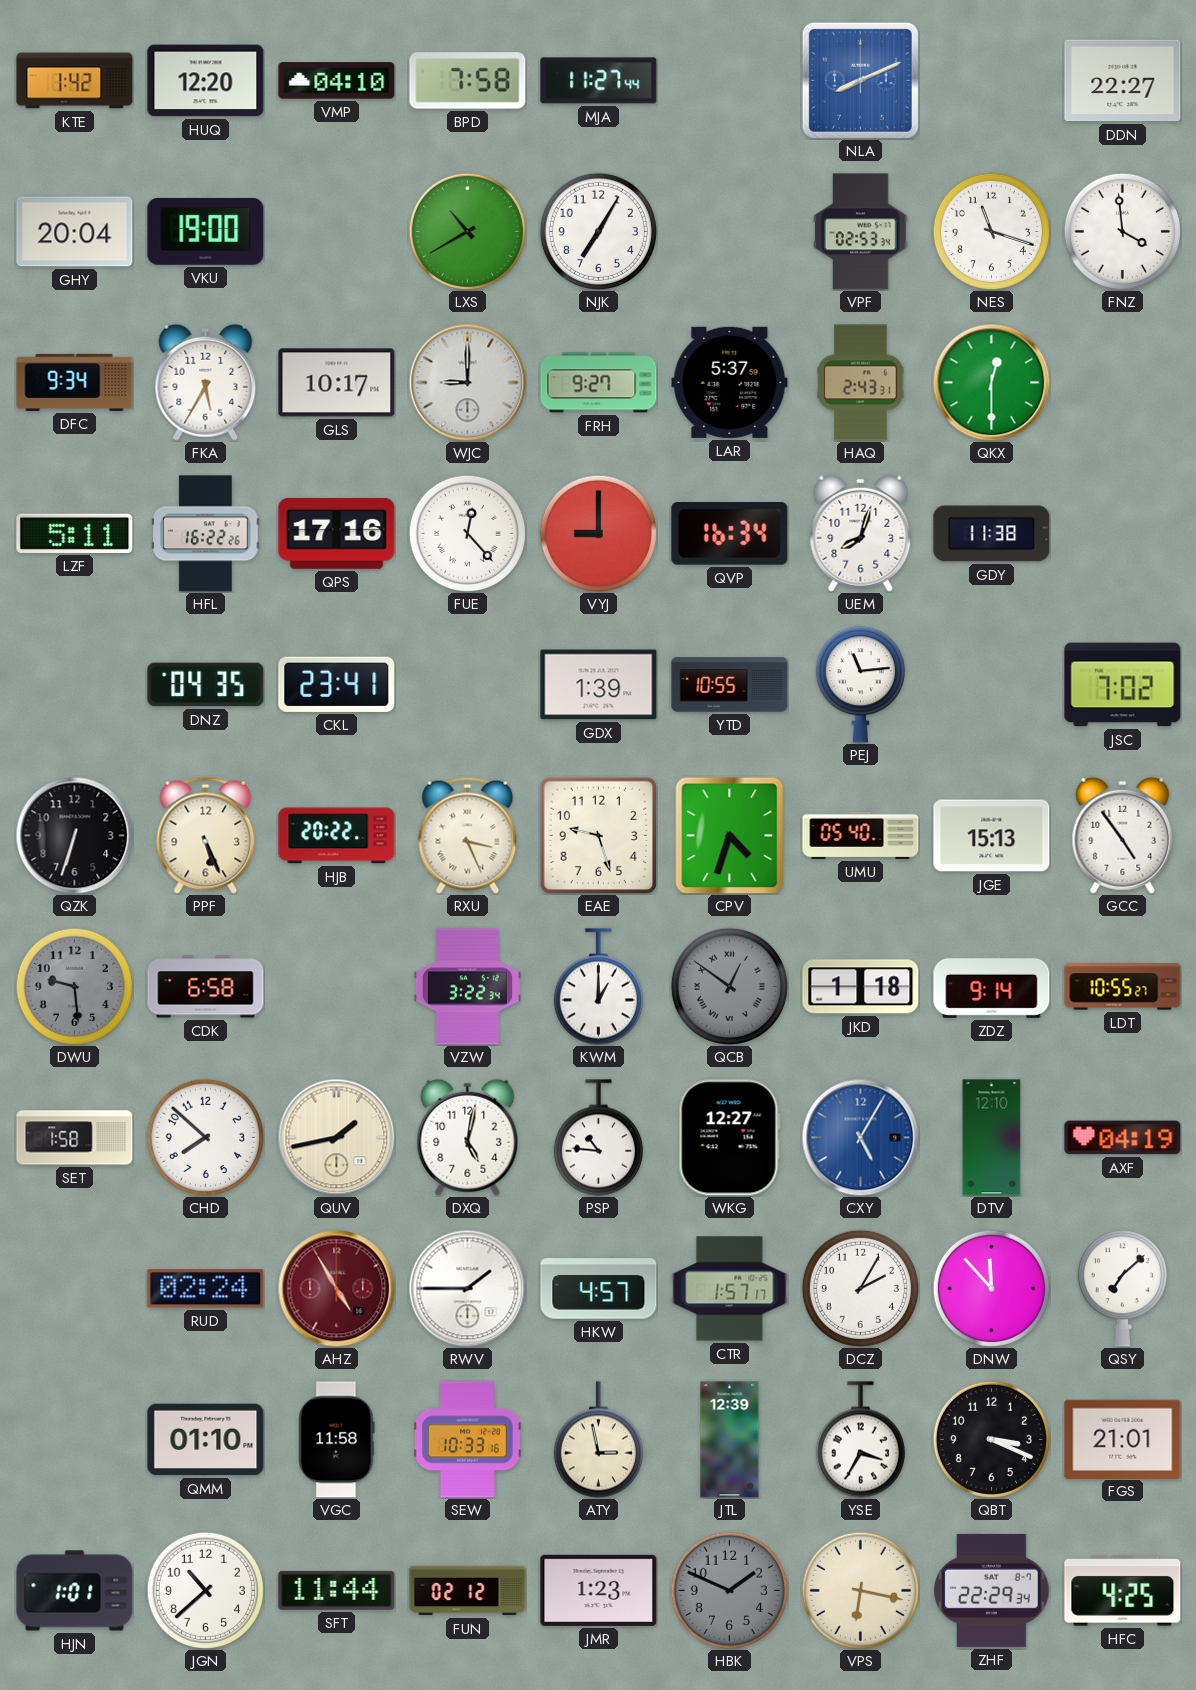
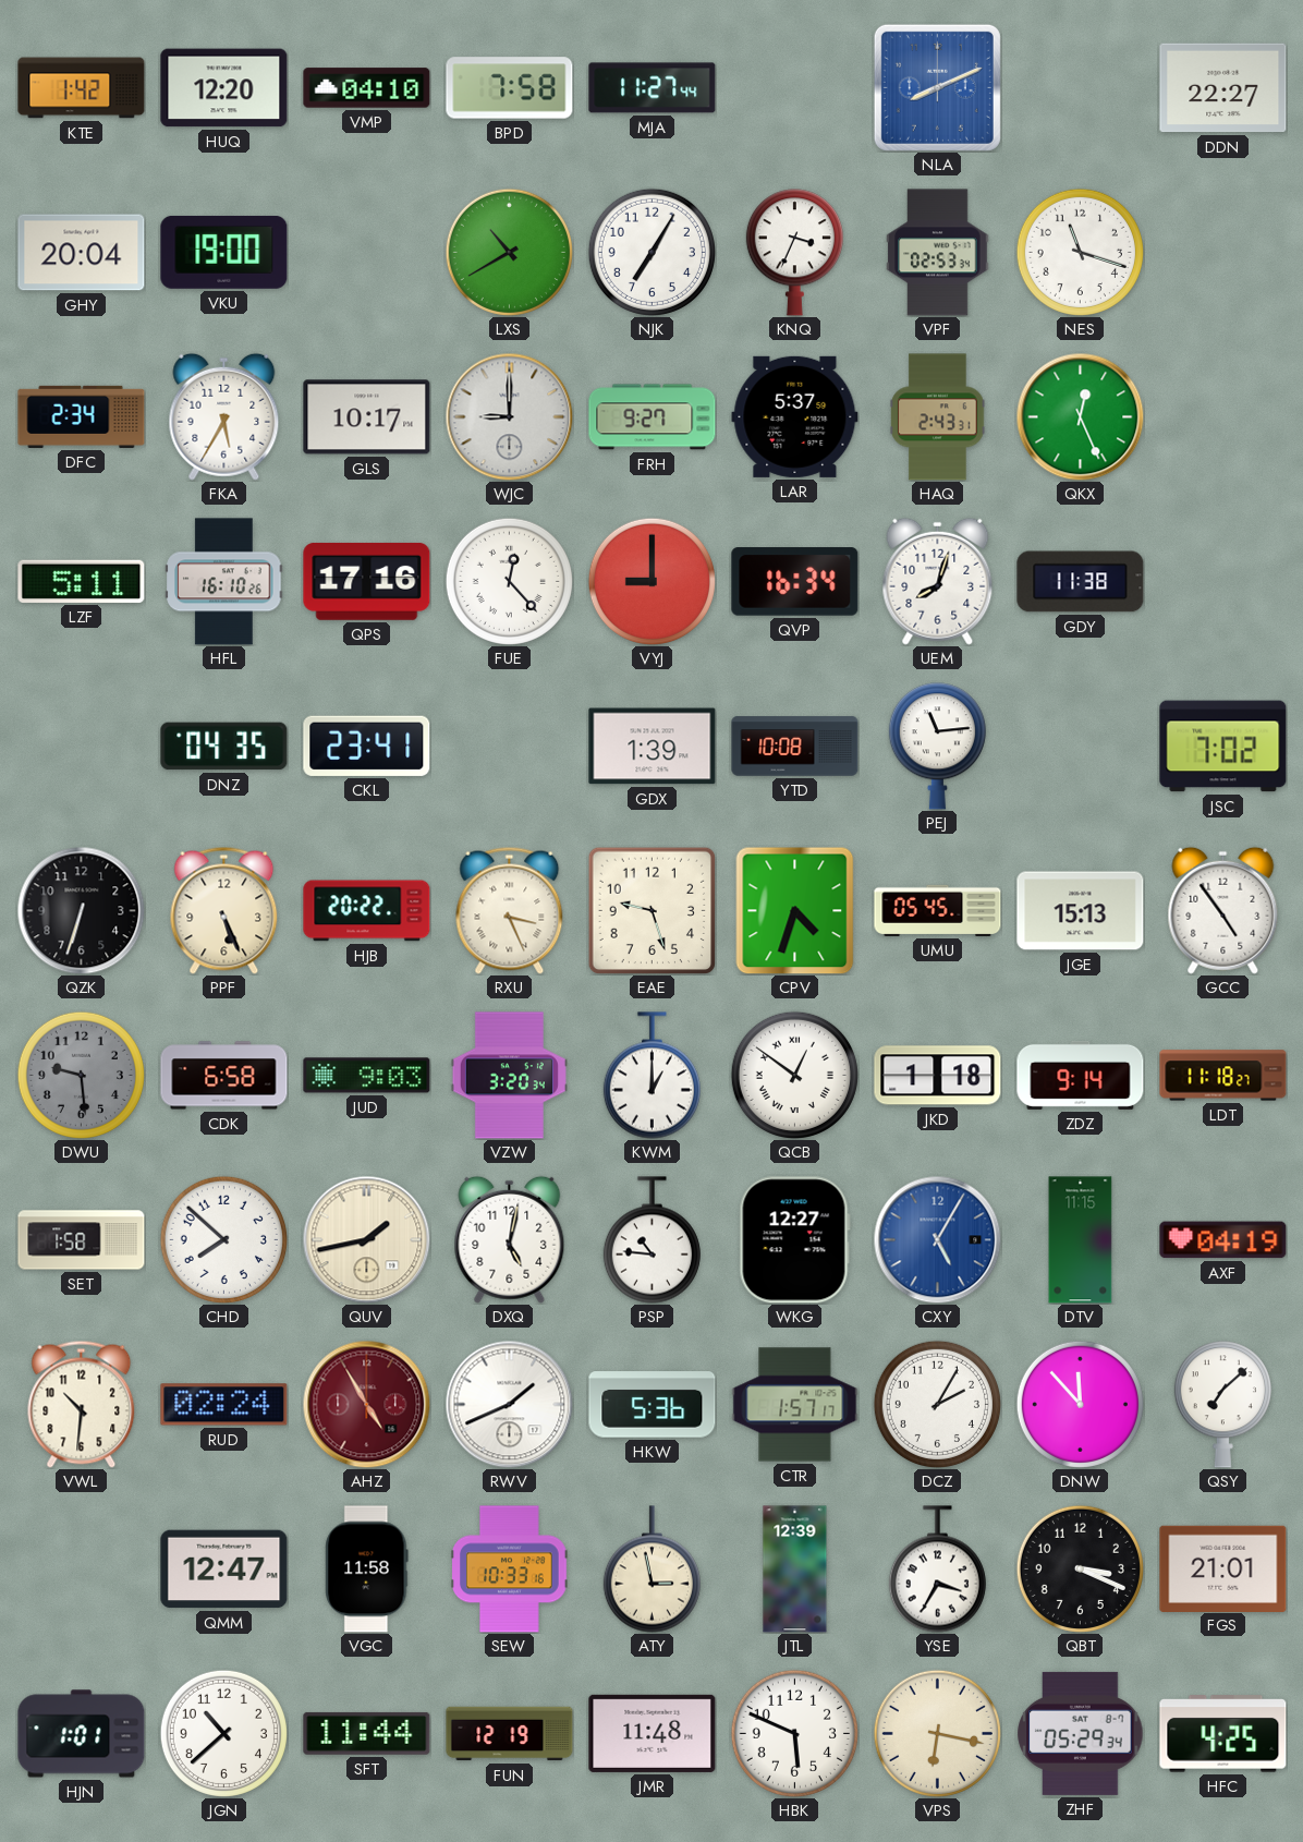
KNQ: none -> 3:34 (794, 253)
FNZ: 3:59 -> none (1122, 231)
DFC: 9:34 -> 2:34 (82, 416)
QKX: 12:30 -> 12:26 (1080, 416)
HFL: 16:22 -> 16:10 (224, 582)
YTD: 10:55 -> 10:08 (795, 747)
UMU: 05:40 -> 05:45 (938, 910)
JUD: none -> 9:03 (367, 1076)
VZW: 3:22 -> 3:20 (509, 1076)
QCB dial: grey -> white (794, 1075)
LDT: 10:55 -> 11:18 (1223, 1076)
DTV: 12:10 -> 11:15 (1081, 1240)
VWL: none -> 10:31 (82, 1404)
RWV: 1:45 -> 1:41 (509, 1404)
HKW: 4:57 -> 5:36 (653, 1405)
QMM: 01:10 -> 12:47 (224, 1570)
FUN: 02:12 -> 12:19 (510, 1734)
JMR: 1:23 -> 11:48 (653, 1733)
HBK: 1:49 -> 5:49 (794, 1733)
HBK dial: grey -> white (794, 1733)
ZHF: 22:29 -> 05:29 (1081, 1733)
